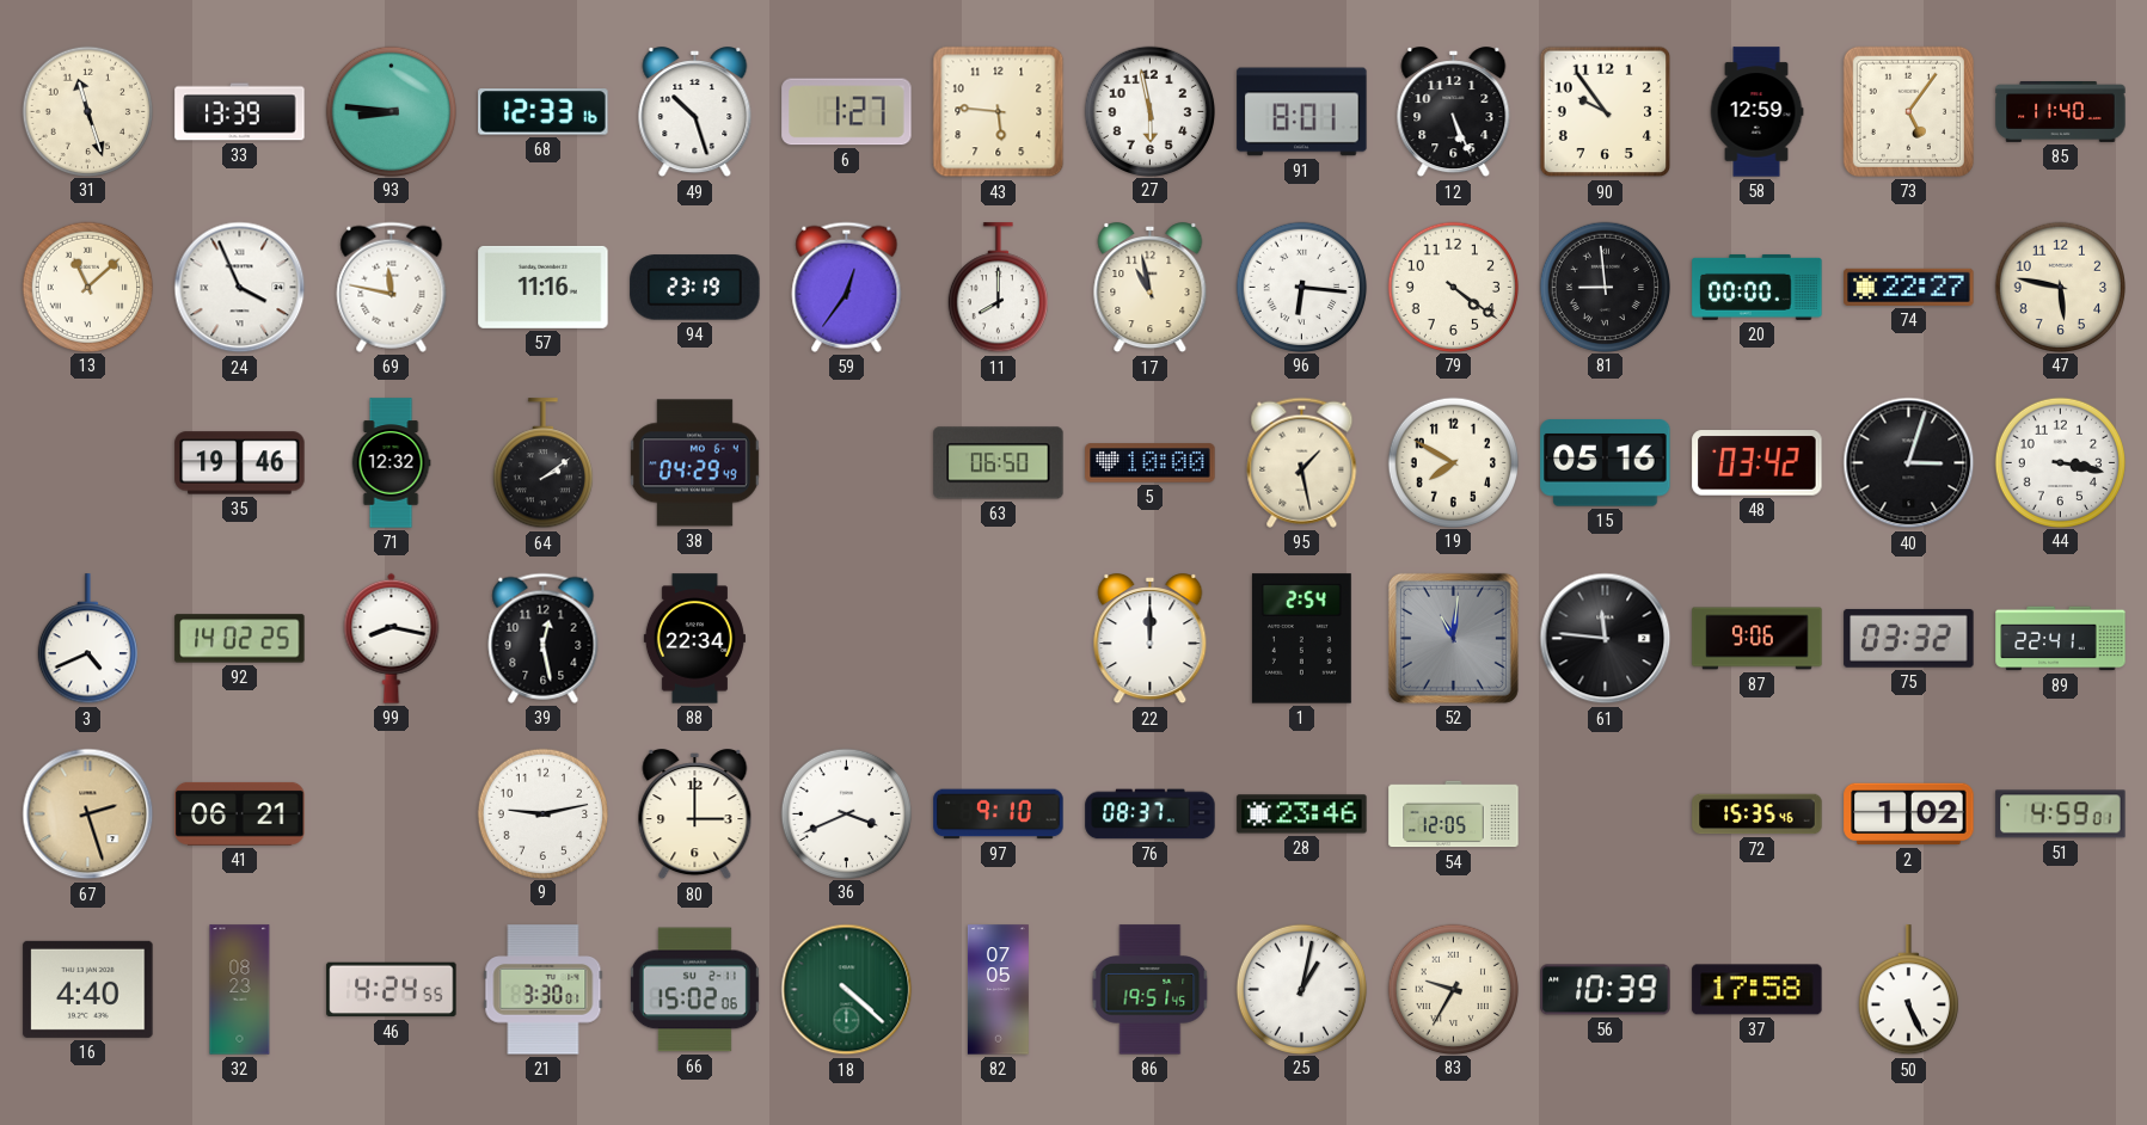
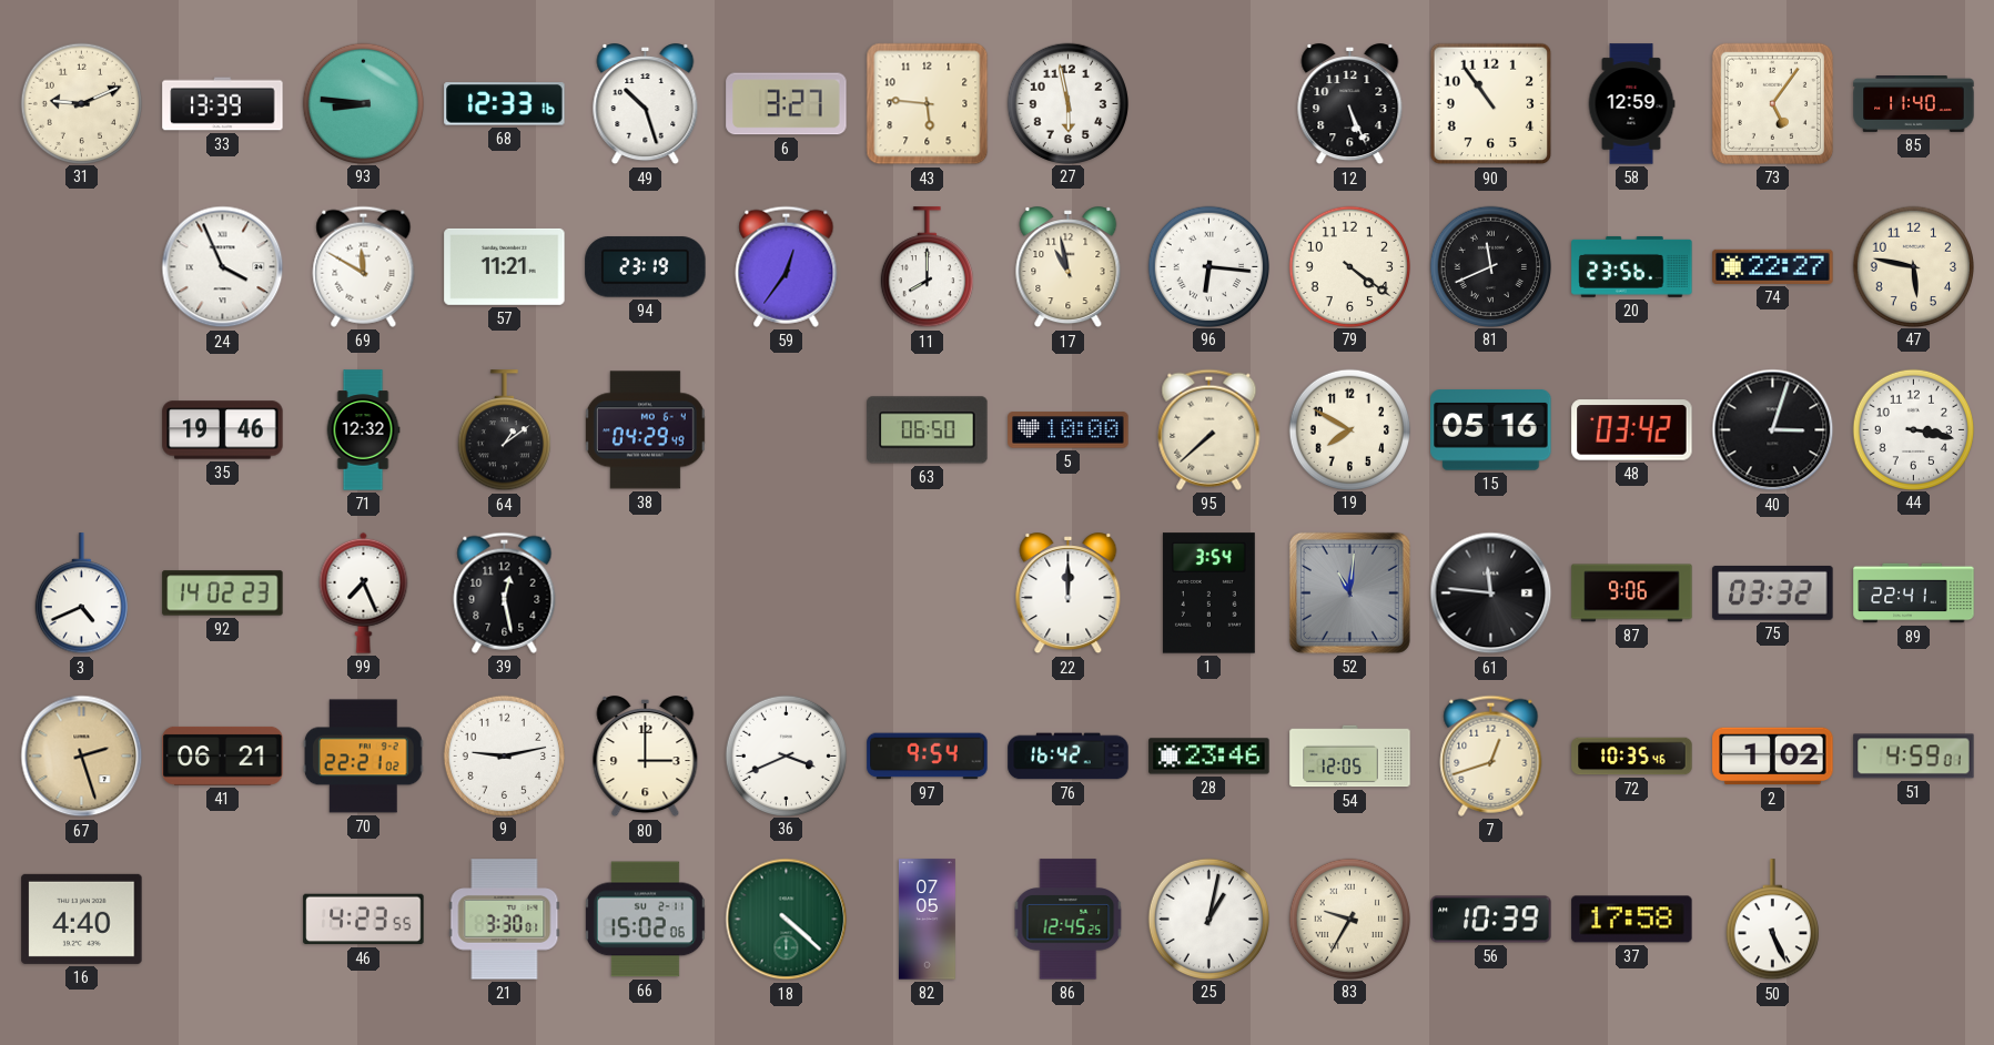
31: 11:27 -> 9:11 (81, 103)
6: 1:27 -> 3:27 (787, 104)
91: 8:01 -> none (1302, 112)
90: 9:54 -> 10:54 (1491, 104)
13: 11:08 -> none (87, 287)
69: 11:47 -> 11:50 (364, 266)
57: 11:16 -> 11:21 (505, 266)
81: 8:59 -> 11:41 (1490, 266)
20: 00:00 -> 23:56 (1632, 266)
64: 2:09 -> 1:09 (504, 430)
95: 1:28 -> 7:38 (1209, 429)
92: 14:02:25 -> 14:02:23 (223, 593)
99: 8:17 -> 7:26 (364, 592)
88: 22:34 -> none (694, 639)
1: 2:54 -> 3:54 (1208, 593)
70: none -> 22:21 (363, 757)
97: 9:10 -> 9:54 (928, 757)
76: 08:37 -> 16:42 (1069, 757)
7: none -> 12:42 (1491, 755)
72: 15:35 -> 10:35 (1632, 757)
32: 08:23 -> none (240, 990)
46: 4:24 -> 4:23 (364, 920)
86: 19:51 -> 12:45 (1069, 920)
